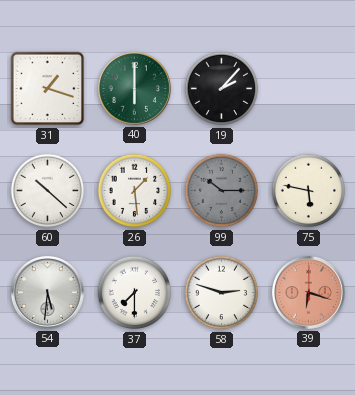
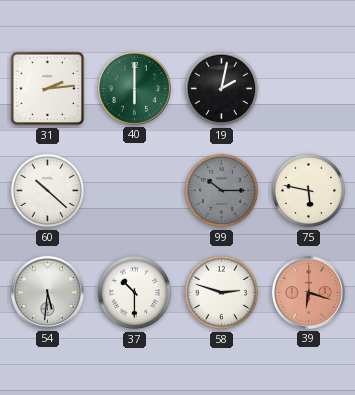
31: 1:18 -> 2:14 (48, 89)
19: 2:07 -> 2:02 (222, 89)
26: 1:29 -> none (135, 191)
37: 7:30 -> 10:30 (135, 293)
